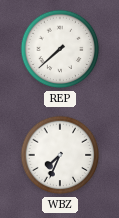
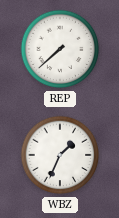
WBZ: 7:34 -> 1:34 (60, 155)
